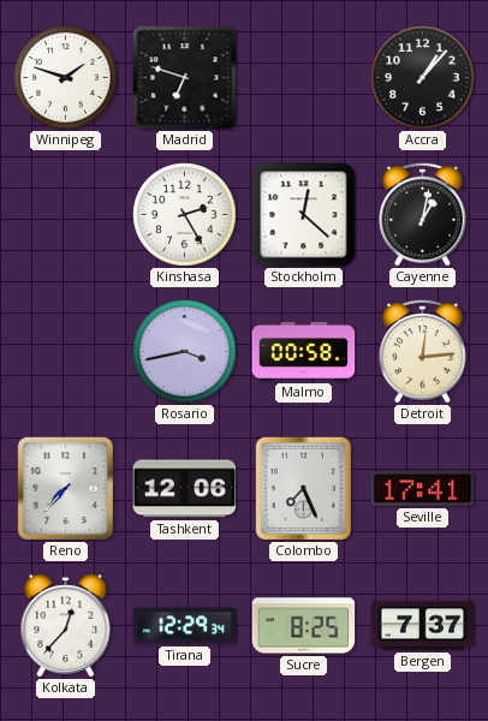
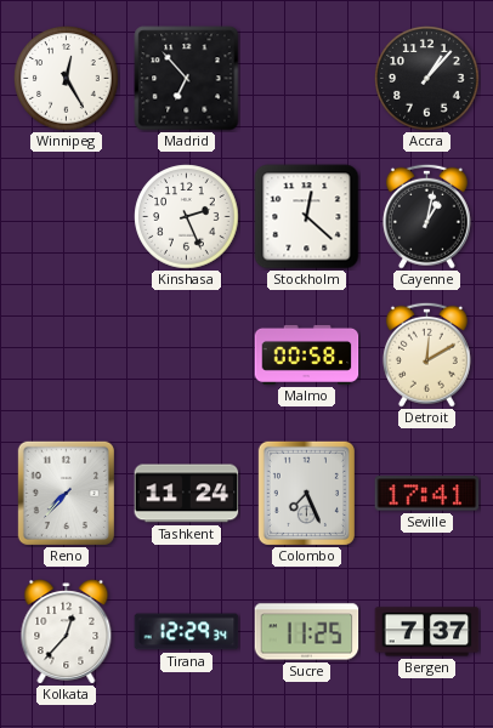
Winnipeg: 1:48 -> 12:25 (67, 79)
Madrid: 6:48 -> 6:53 (187, 79)
Kinshasa: 2:25 -> 2:26 (187, 217)
Rosario: 3:43 -> none (185, 352)
Detroit: 12:14 -> 12:10 (426, 354)
Tashkent: 12:06 -> 11:24 (187, 494)
Sucre: 8:25 -> 11:25 (307, 632)
